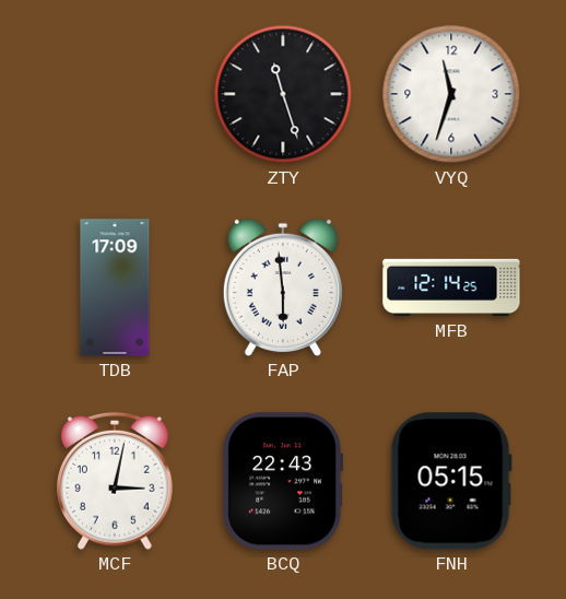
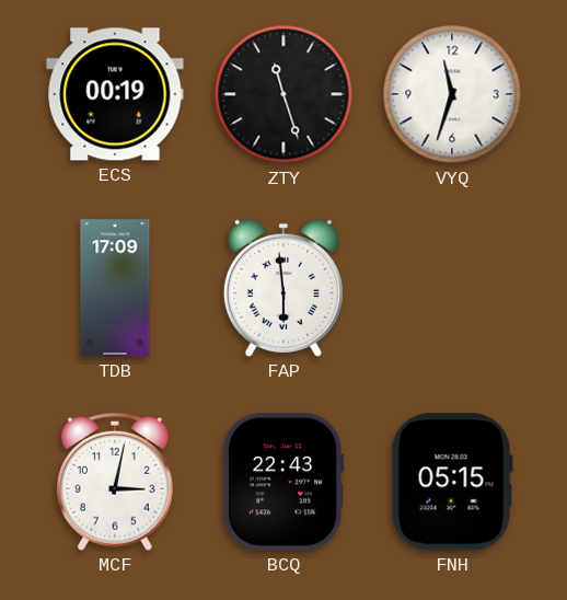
ECS: none -> 00:19 (115, 94)
MFB: 12:14 -> none (451, 287)
